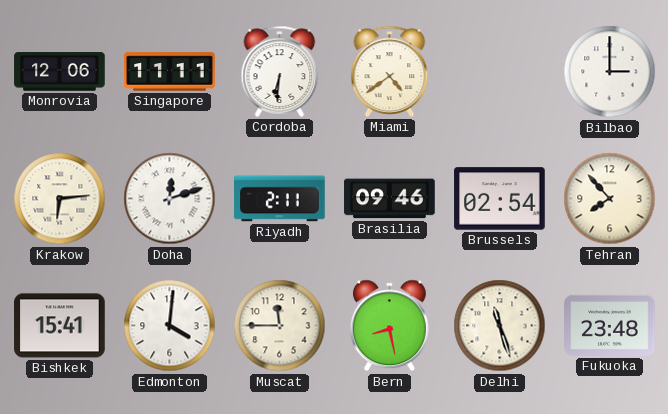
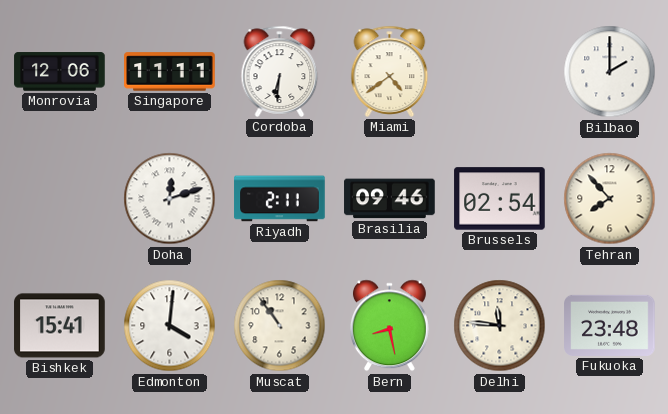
Bilbao: 3:00 -> 2:00 (610, 72)
Krakow: 6:14 -> none (60, 199)
Muscat: 11:45 -> 10:54 (280, 326)
Delhi: 11:27 -> 11:46 (500, 326)
